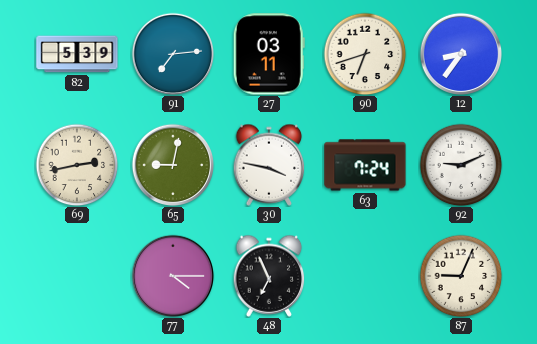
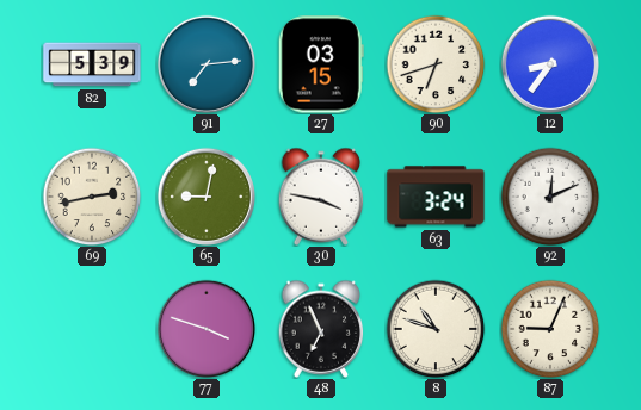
27: 03:11 -> 03:15 (321, 64)
63: 7:24 -> 3:24 (436, 197)
92: 9:11 -> 12:11 (550, 197)
77: 4:15 -> 3:48 (207, 329)
8: none -> 10:48 (436, 329)
